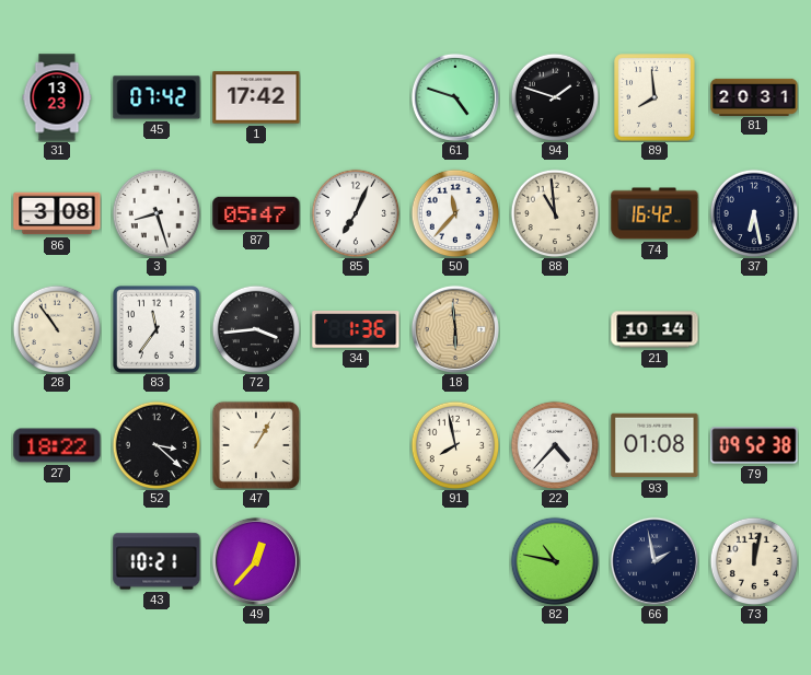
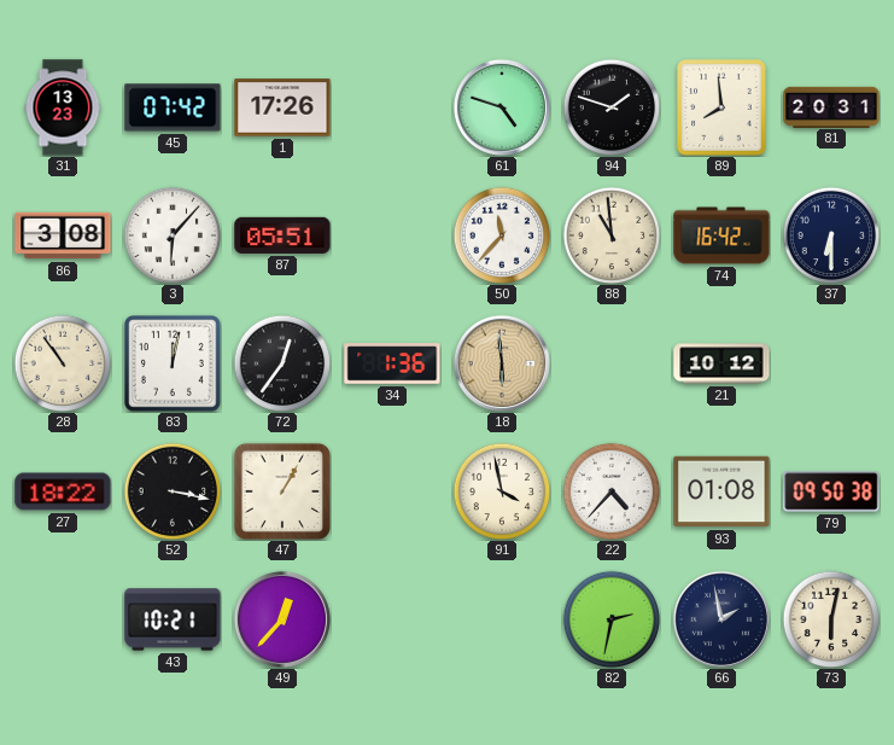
1: 17:42 -> 17:26 (282, 107)
3: 8:27 -> 6:07 (173, 235)
87: 05:47 -> 05:51 (282, 235)
85: 7:04 -> none (356, 213)
37: 6:28 -> 6:30 (831, 235)
83: 11:36 -> 12:02 (174, 365)
72: 3:44 -> 12:36 (282, 363)
21: 10:14 -> 10:12 (721, 363)
52: 3:22 -> 3:17 (173, 491)
91: 7:58 -> 3:58 (502, 491)
79: 09:52 -> 09:50 (831, 491)
82: 10:47 -> 2:32 (612, 619)
73: 12:02 -> 6:02 (831, 619)
